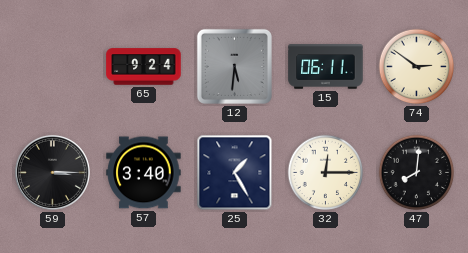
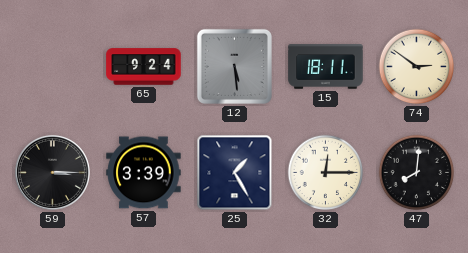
12: 5:31 -> 5:29 (234, 66)
15: 06:11 -> 18:11 (326, 67)
57: 3:40 -> 3:39 (144, 173)
